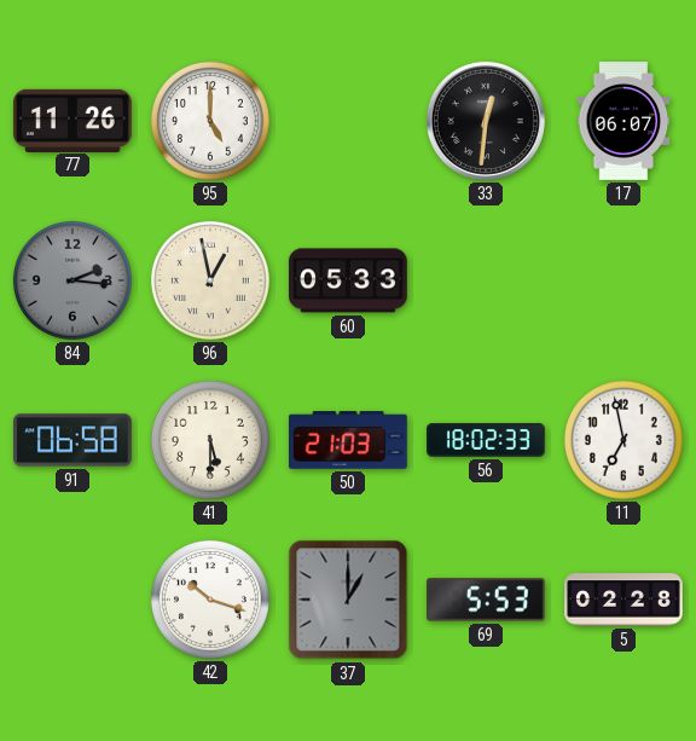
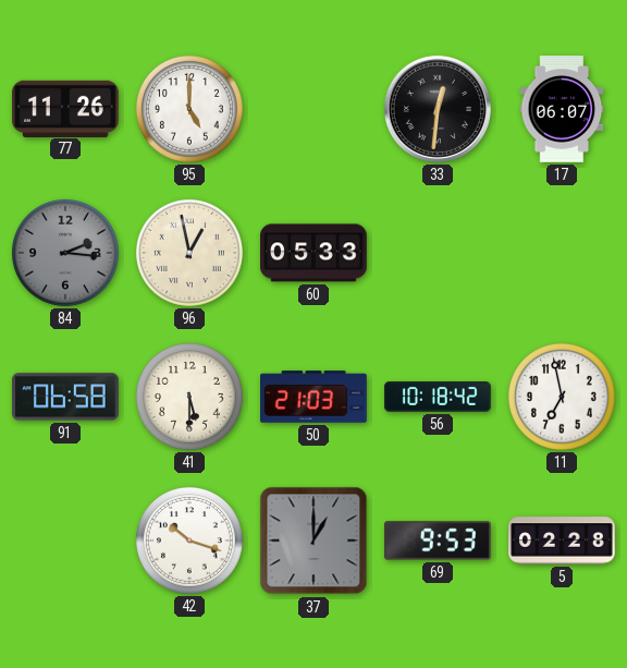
56: 18:02 -> 10:18 (438, 397)
69: 5:53 -> 9:53 (439, 541)
